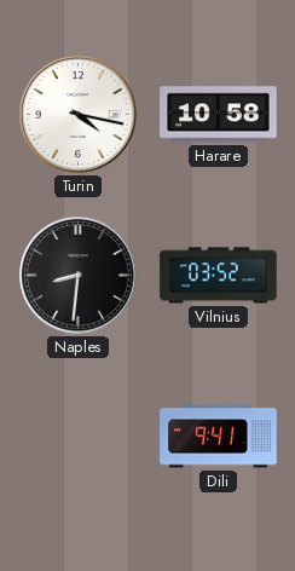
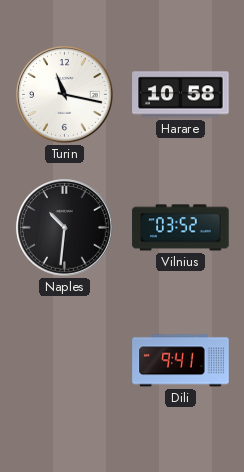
Turin: 4:17 -> 11:17 (64, 94)
Naples: 8:31 -> 10:31 (64, 227)
